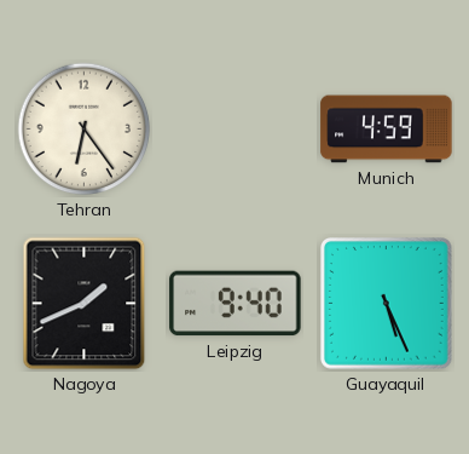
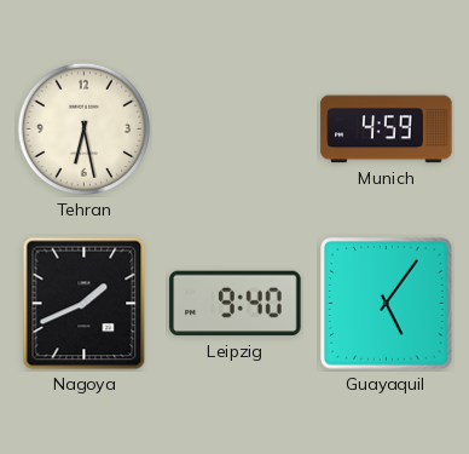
Tehran: 6:24 -> 6:28 (85, 130)
Guayaquil: 5:26 -> 5:06 (387, 304)
